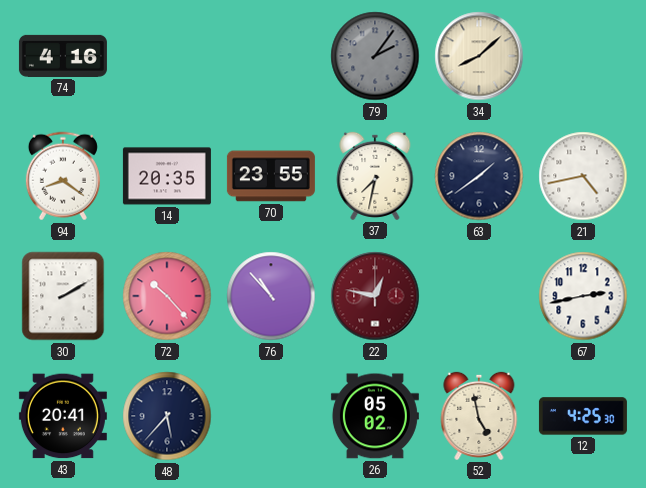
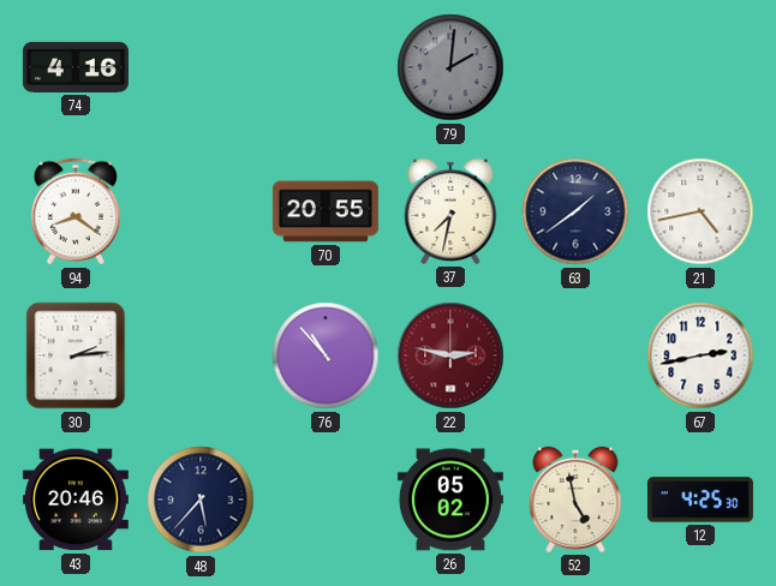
79: 2:06 -> 2:01 (450, 67)
34: 8:08 -> none (479, 56)
14: 20:35 -> none (167, 176)
70: 23:55 -> 20:55 (326, 211)
30: 2:10 -> 2:14 (76, 355)
72: 10:23 -> none (167, 296)
22: 12:47 -> 2:47 (450, 355)
43: 20:41 -> 20:46 (76, 500)
